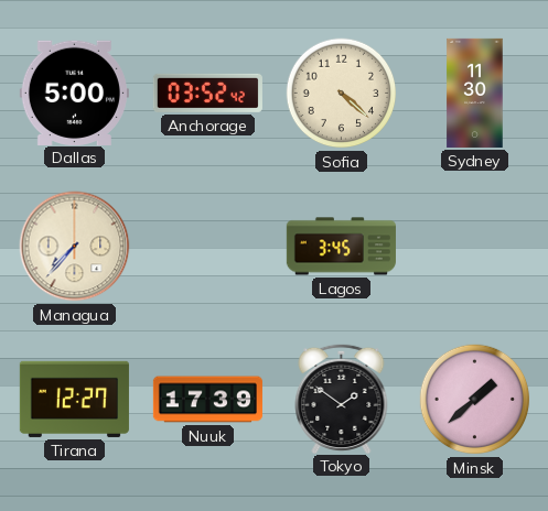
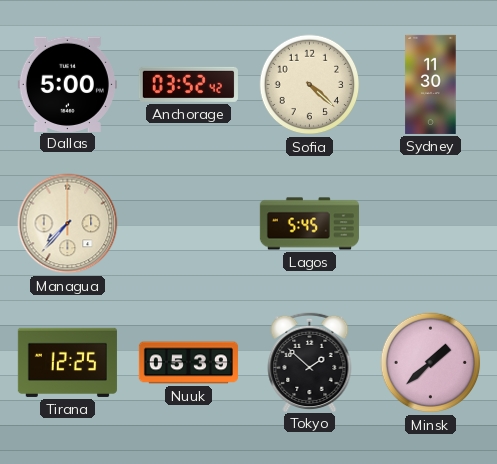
Lagos: 3:45 -> 5:45 (309, 224)
Tirana: 12:27 -> 12:25 (67, 362)
Nuuk: 17:39 -> 05:39 (188, 363)
Tokyo: 1:51 -> 1:52 (310, 361)
